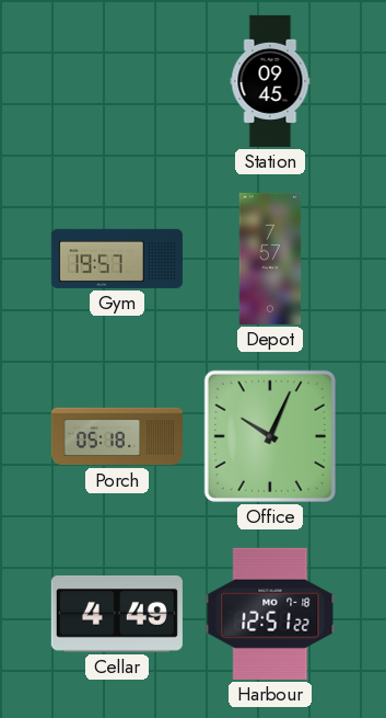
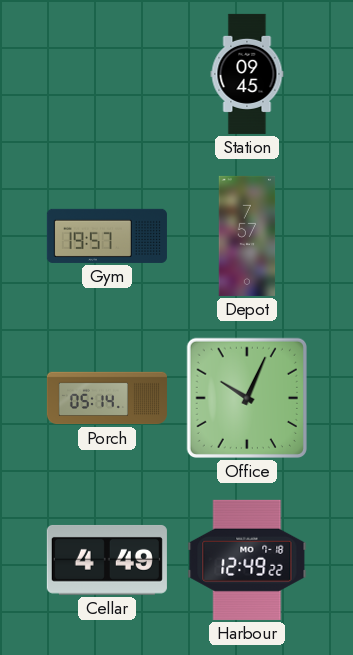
Porch: 05:18 -> 05:14 (107, 398)
Harbour: 12:51 -> 12:49 (247, 560)
